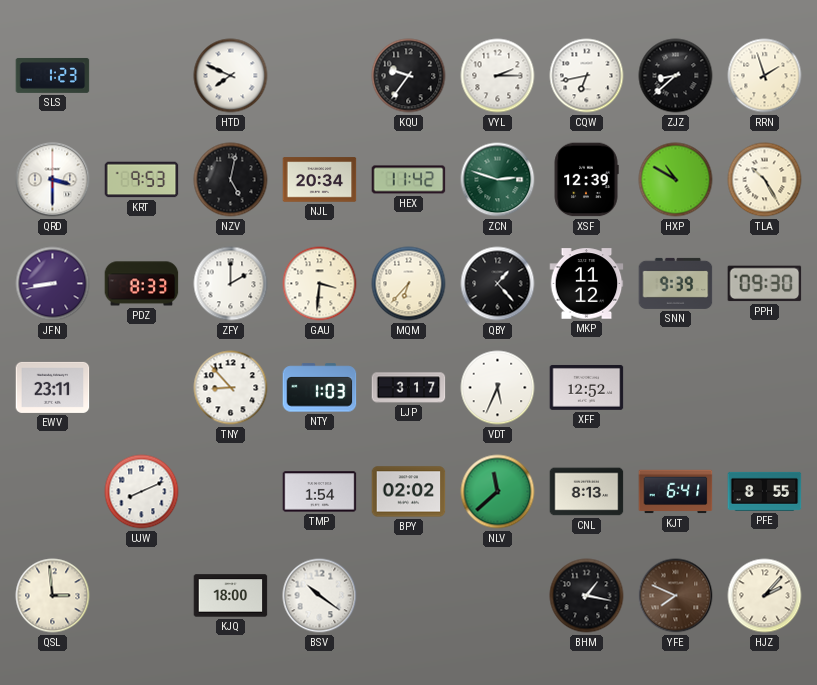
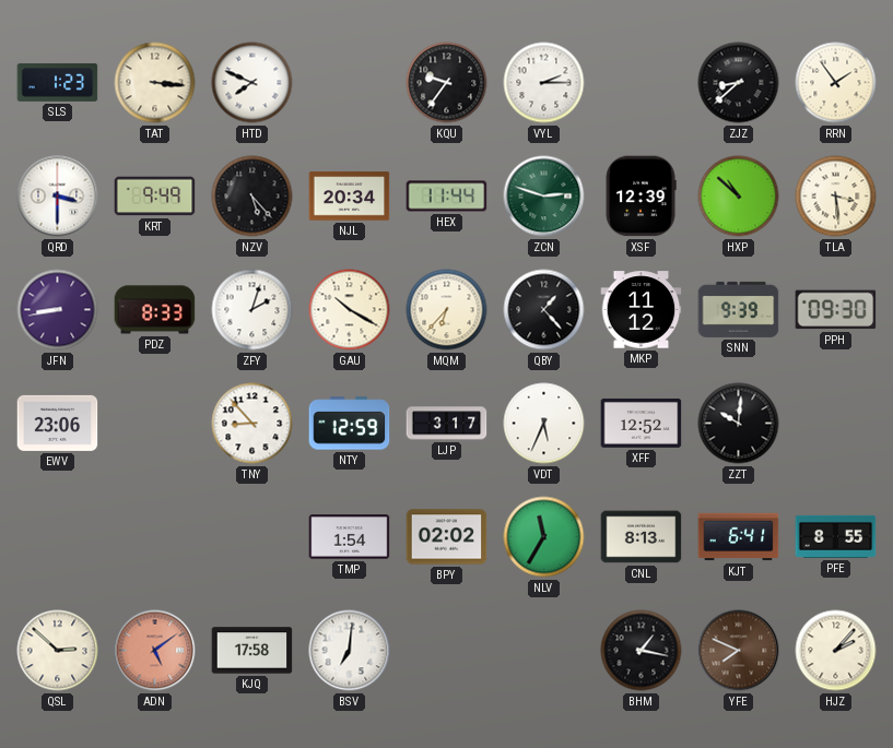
TAT: none -> 3:16 (155, 83)
CQW: 6:43 -> none (587, 76)
RRN: 1:57 -> 1:54 (836, 83)
KRT: 9:53 -> 9:49 (155, 197)
NZV: 5:02 -> 5:23 (252, 197)
HEX: 11:42 -> 11:44 (447, 197)
HXP: 10:50 -> 10:52 (739, 197)
TLA: 10:25 -> 3:29 (836, 197)
ZFY: 2:00 -> 2:03 (252, 310)
GAU: 3:31 -> 10:20 (350, 310)
EWV: 23:11 -> 23:06 (58, 423)
NTY: 1:03 -> 12:59 (350, 424)
ZZT: none -> 10:01 (739, 424)
UJW: 8:11 -> none (142, 492)
NLV: 11:38 -> 11:35 (544, 537)
QSL: 2:59 -> 2:52 (58, 651)
ADN: none -> 5:09 (155, 651)
KJQ: 18:00 -> 17:58 (252, 651)
BSV: 10:21 -> 7:01 (350, 651)
